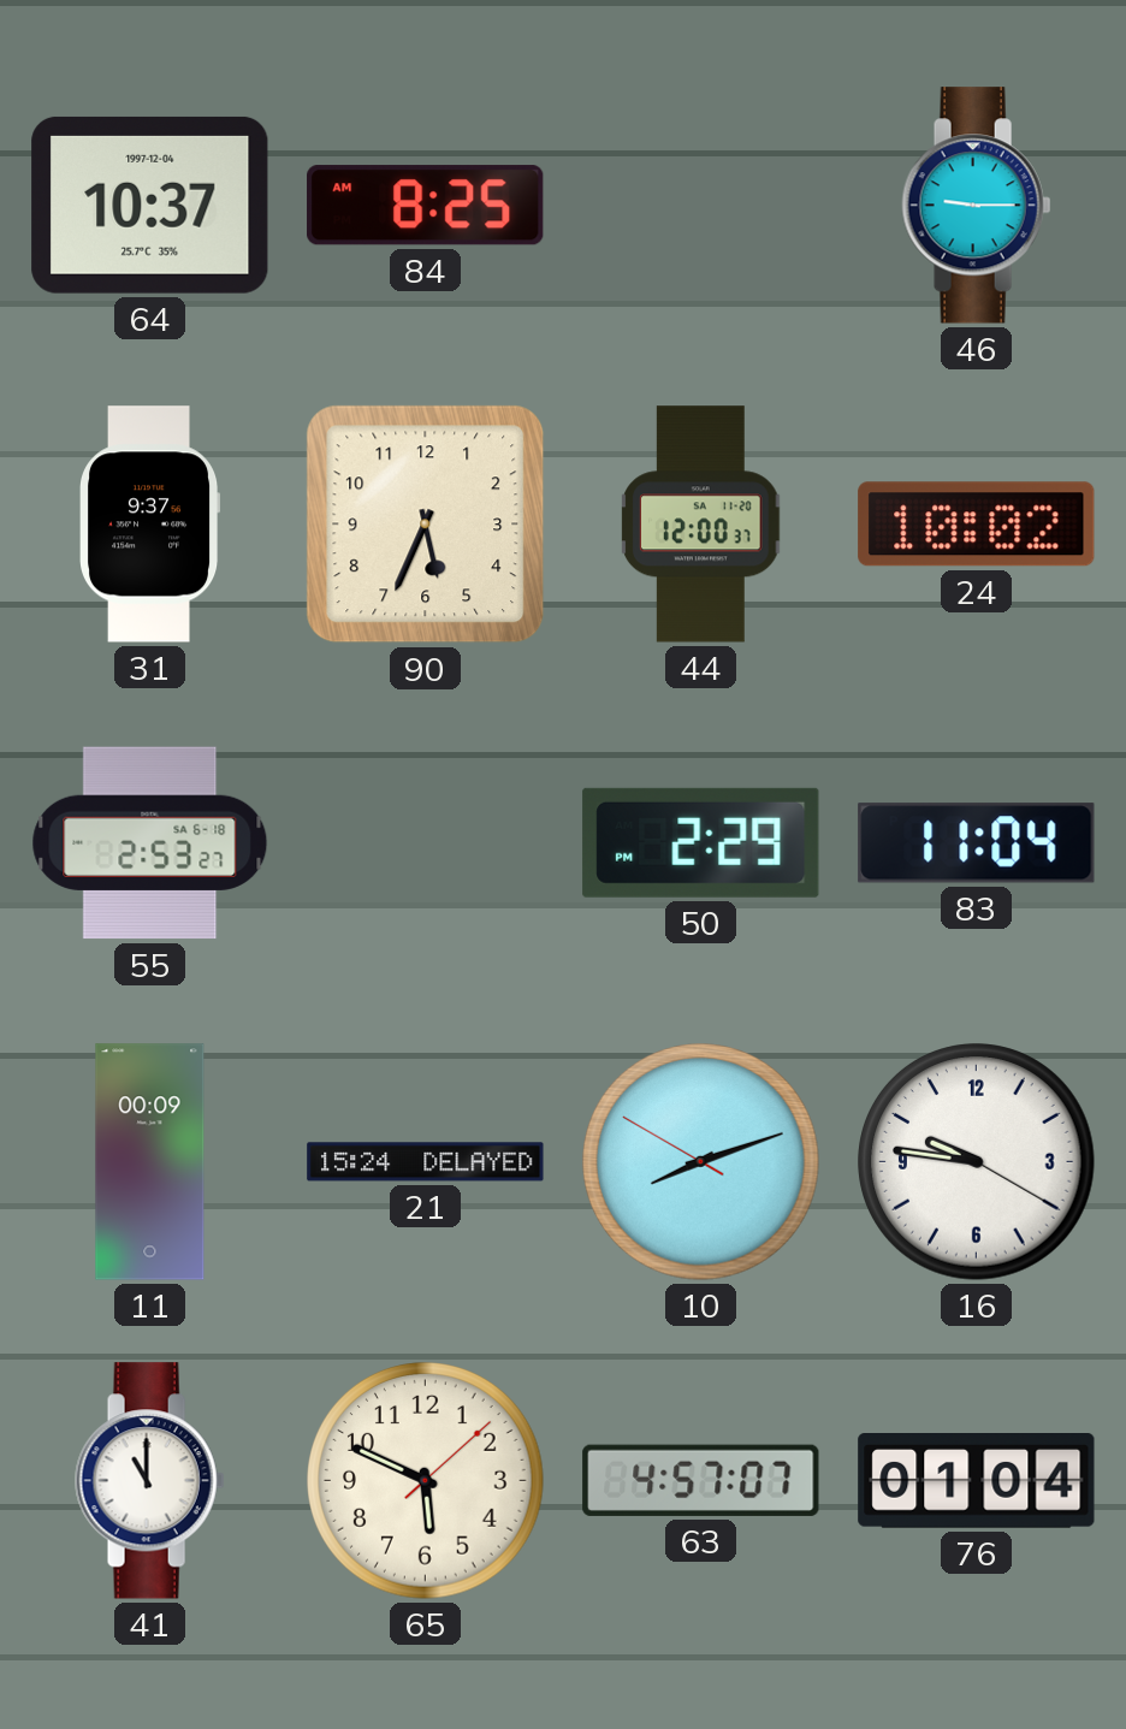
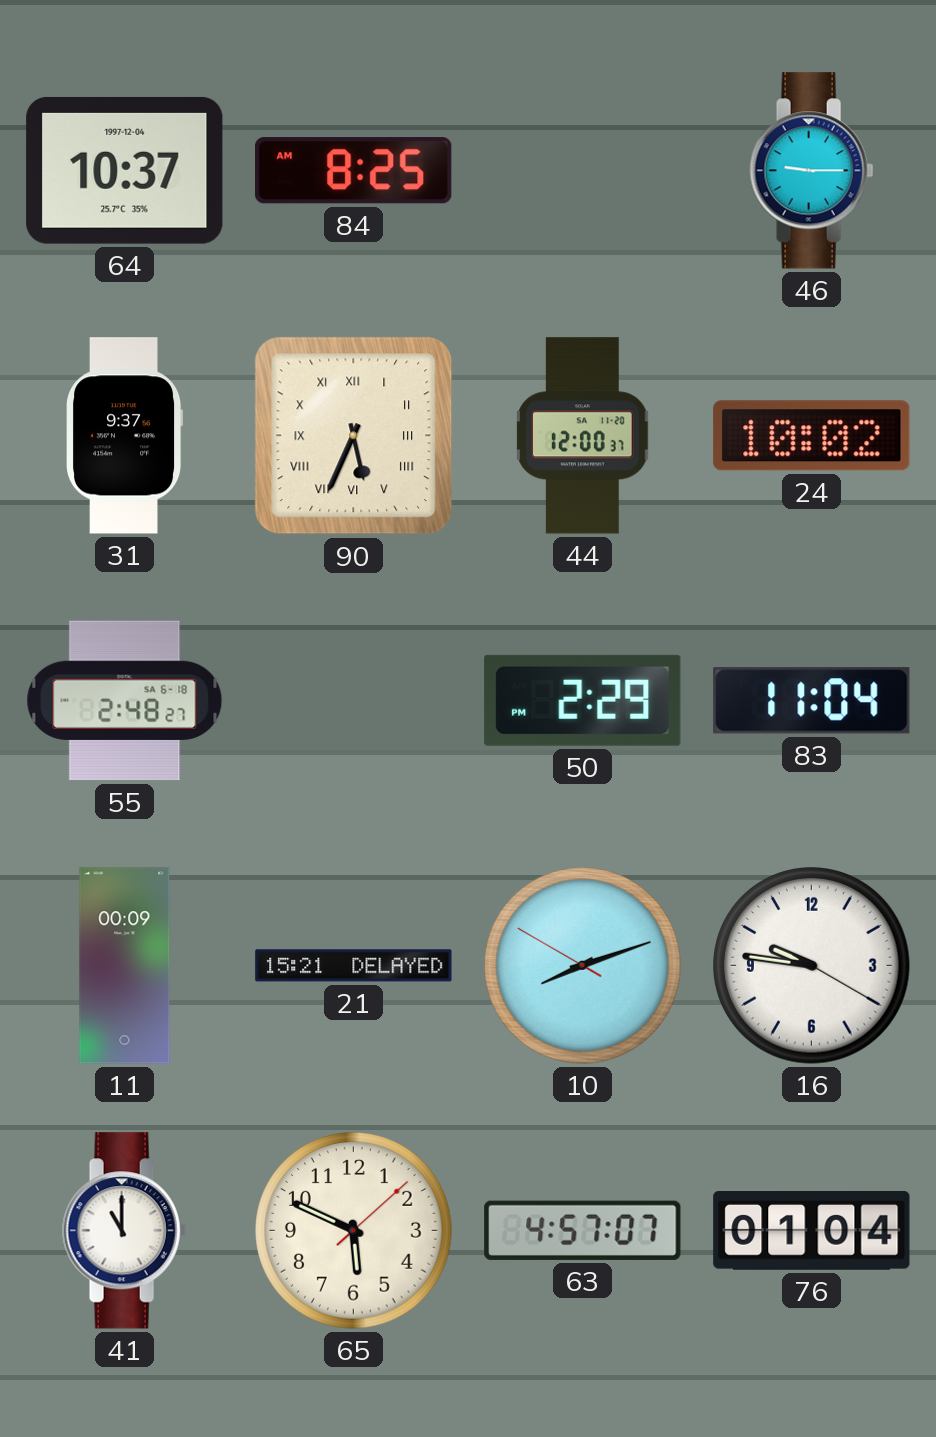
90 numerals: Arabic -> Roman (354, 436)
55: 2:53 -> 2:48 (125, 701)
21: 15:24 -> 15:21 (354, 966)
